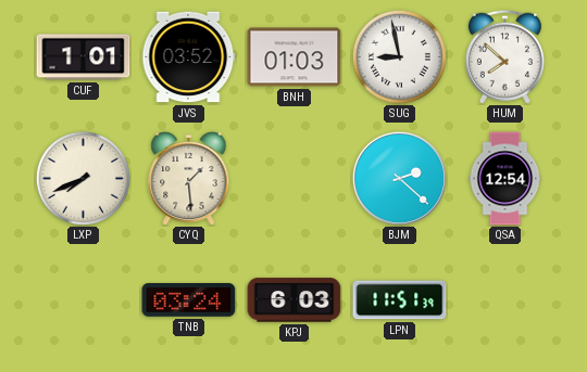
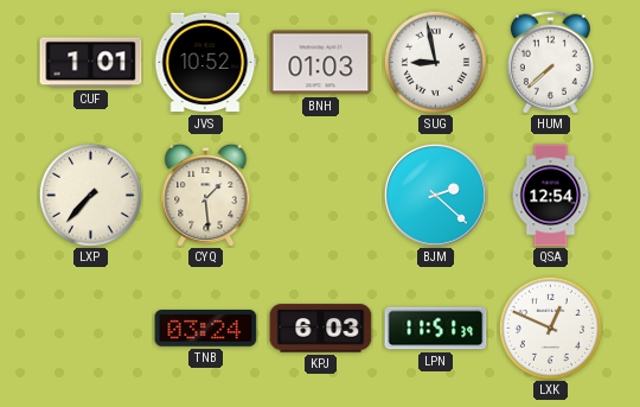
JVS: 03:52 -> 10:52 (206, 63)
HUM: 7:52 -> 7:38 (550, 62)
LXP: 7:41 -> 7:37 (90, 195)
LXK: none -> 12:49 (550, 327)
